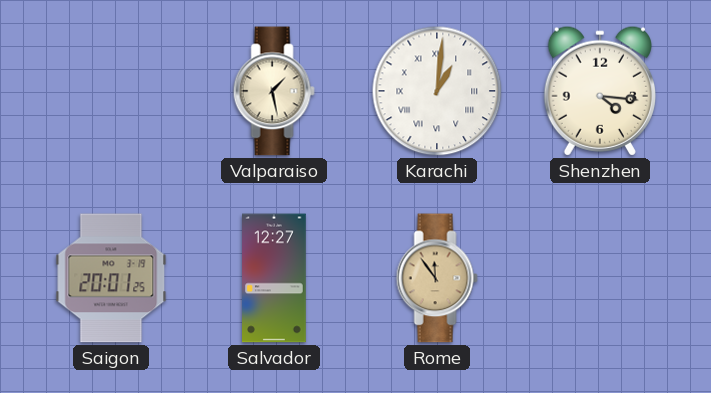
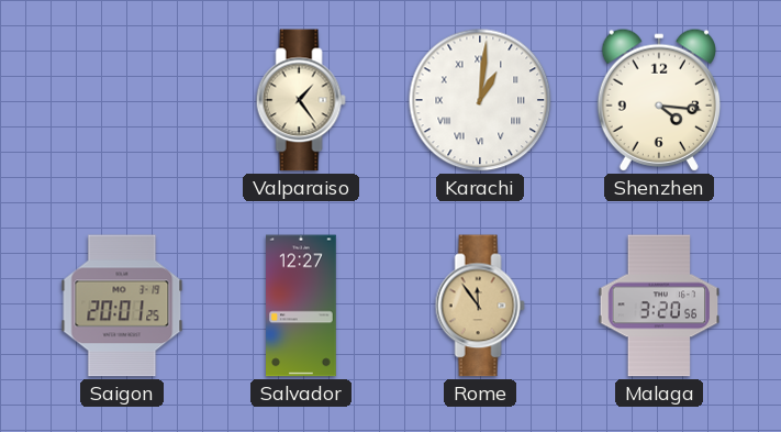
Valparaiso: 1:28 -> 1:24 (301, 100)
Malaga: none -> 3:20 (659, 306)
